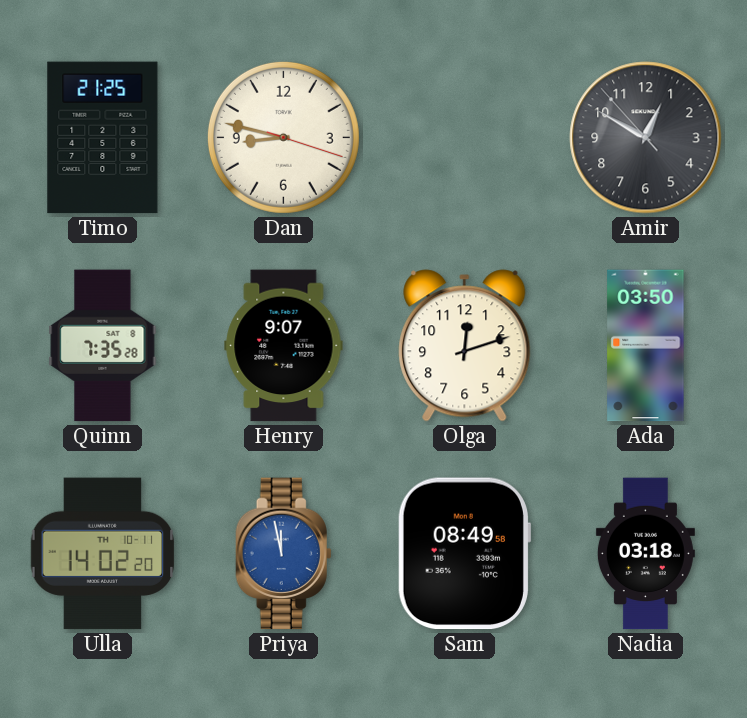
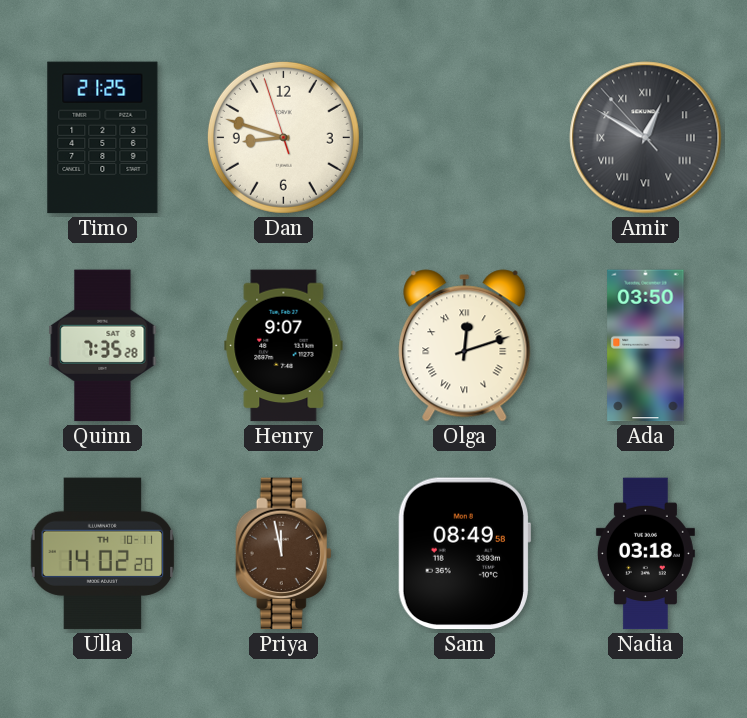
Dan: 8:47:18 -> 8:47:57 (283, 137)
Amir numerals: Arabic -> Roman (646, 138)
Olga numerals: Arabic -> Roman (465, 346)
Priya dial: blue -> brown (284, 554)
